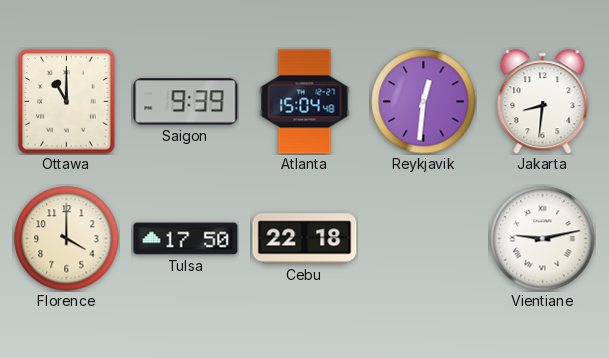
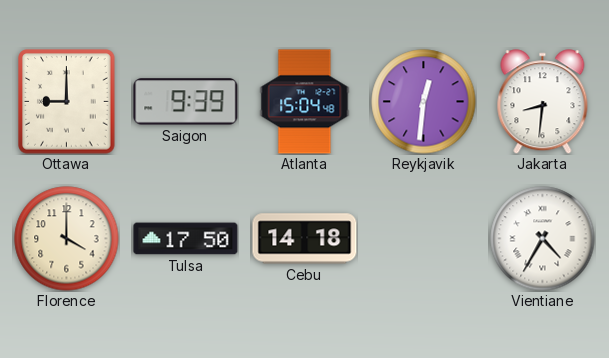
Ottawa: 11:00 -> 9:00 (67, 102)
Cebu: 22:18 -> 14:18 (305, 239)
Vientiane: 9:13 -> 4:35 (543, 239)
